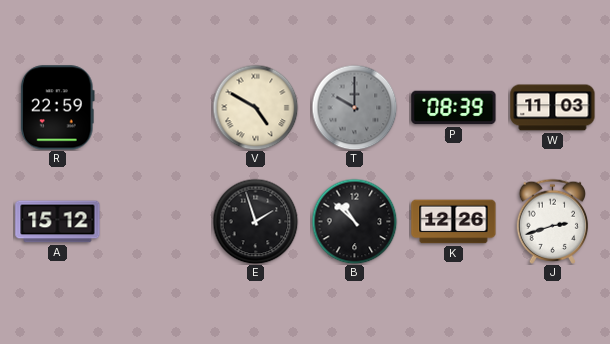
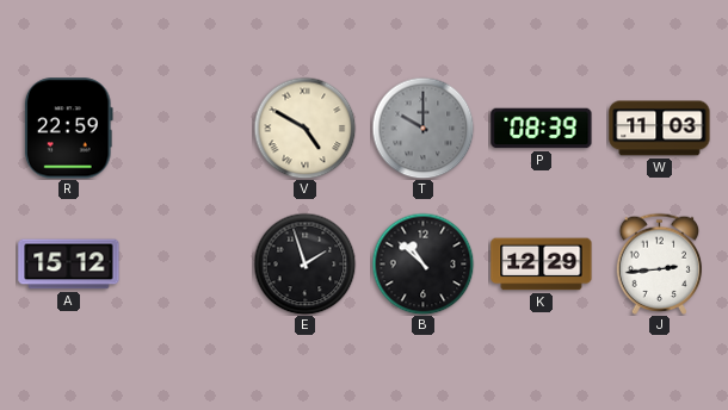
K: 12:26 -> 12:29 (542, 265)
J: 2:42 -> 2:44 (660, 263)
